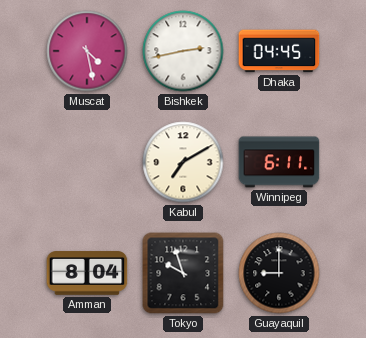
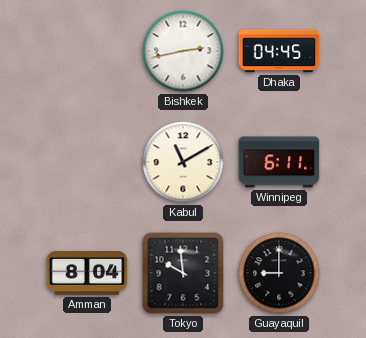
Muscat: 4:28 -> none (87, 51)
Kabul: 7:10 -> 11:10 (183, 162)
Tokyo: 9:57 -> 9:59 (183, 273)
